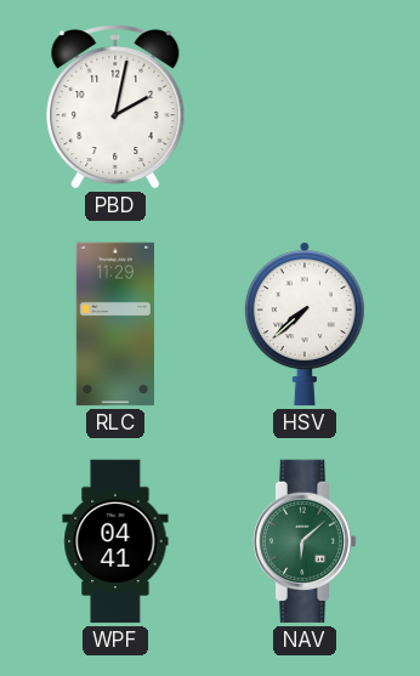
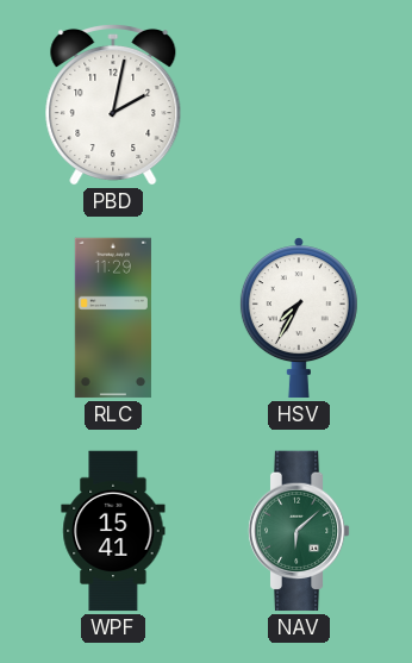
HSV: 7:38 -> 7:35 (299, 318)
WPF: 04:41 -> 15:41 (113, 531)
